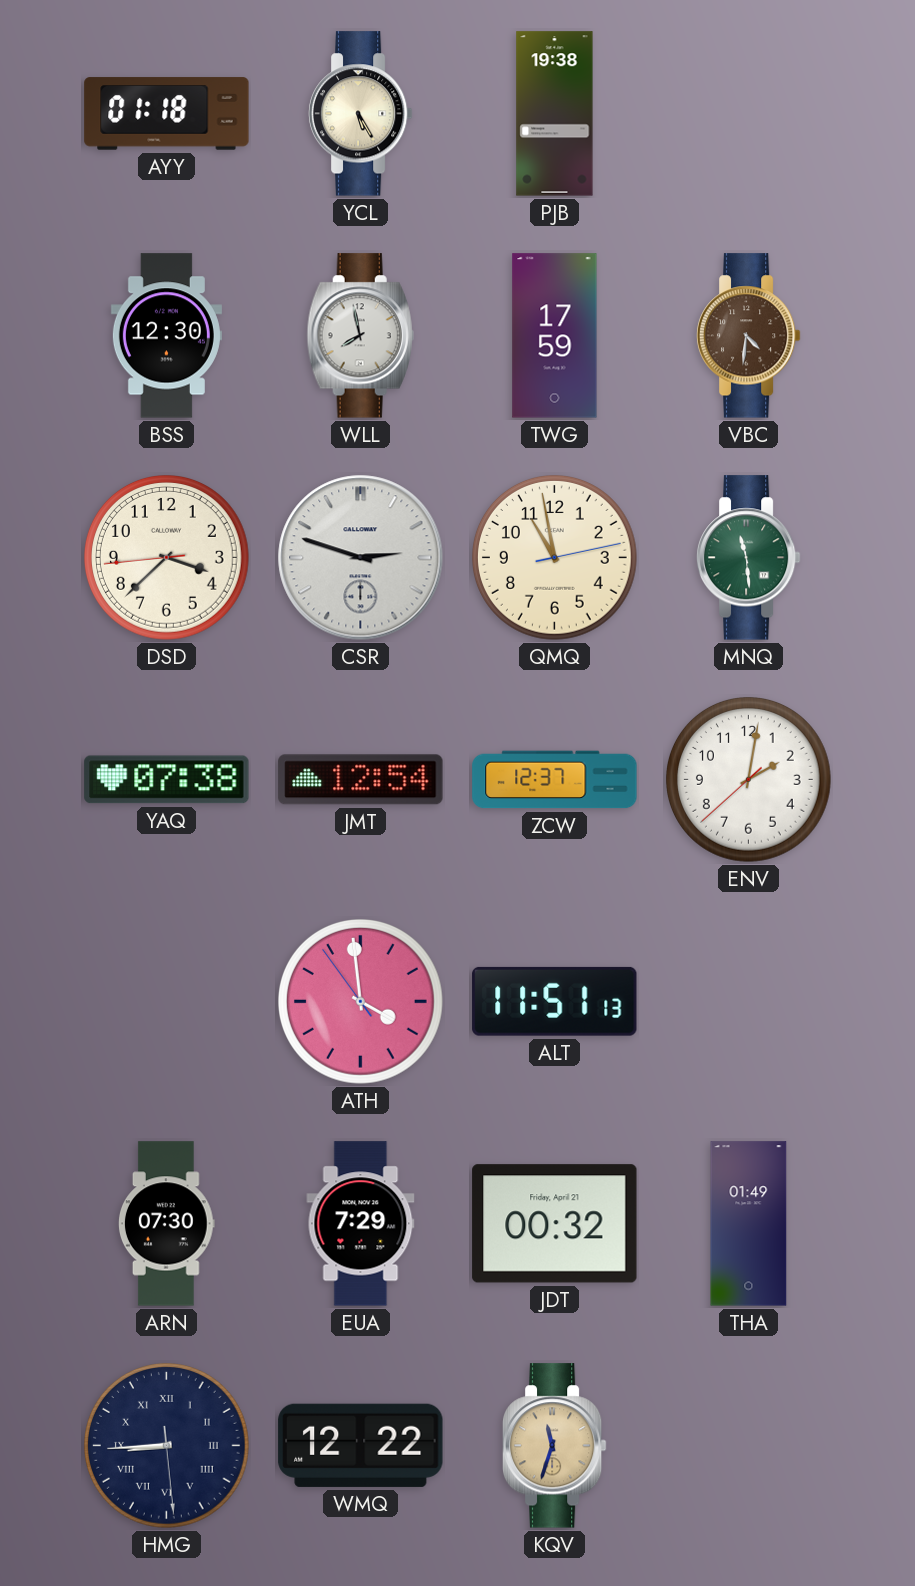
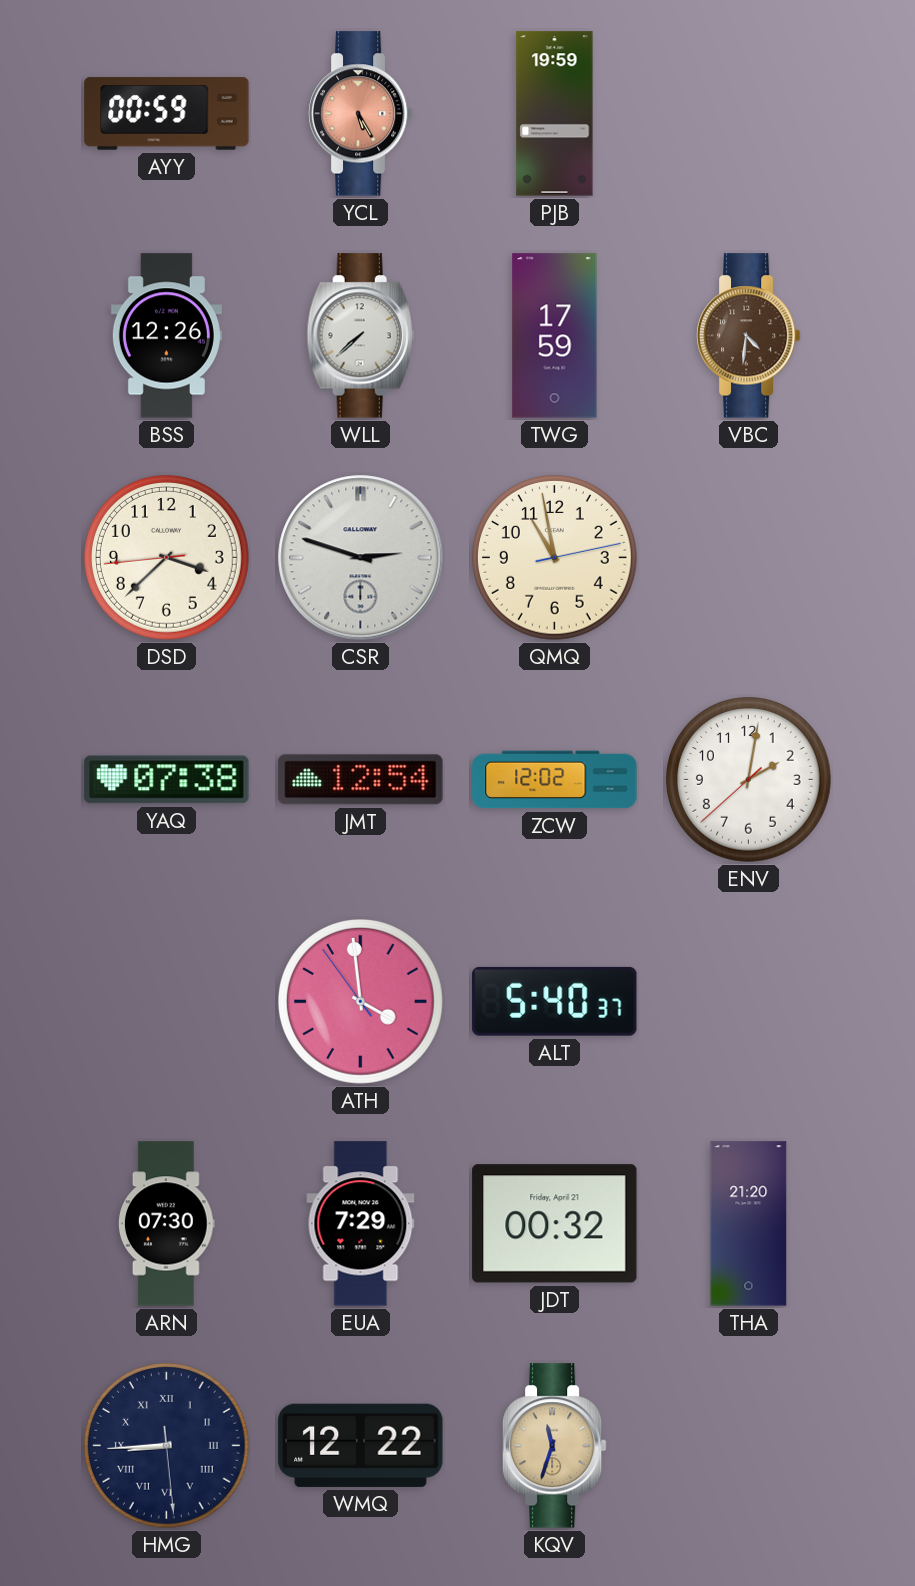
AYY: 01:18 -> 00:59 (167, 114)
YCL dial: cream -> salmon (360, 114)
PJB: 19:38 -> 19:59 (555, 114)
BSS: 12:30 -> 12:26 (166, 336)
WLL: 7:58 -> 7:38 (360, 336)
MNQ: 11:29 -> none (748, 558)
ZCW: 12:37 -> 12:02 (555, 780)
ALT: 11:51 -> 5:40 (555, 1001)
THA: 01:49 -> 21:20 (749, 1224)
